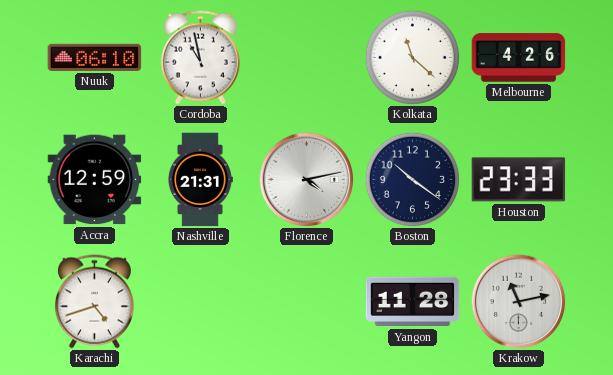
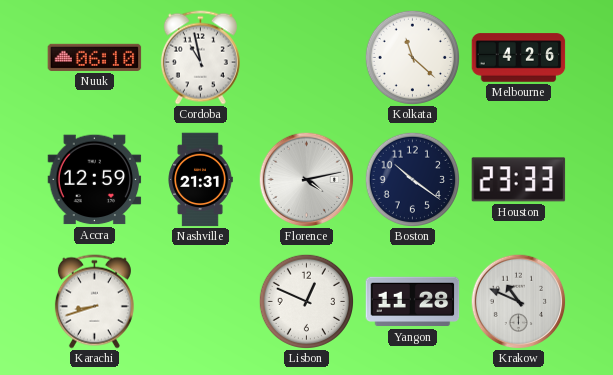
Karachi: 4:42 -> 8:42 (94, 302)
Lisbon: none -> 12:49 (306, 301)
Krakow: 11:13 -> 10:49 (518, 301)
